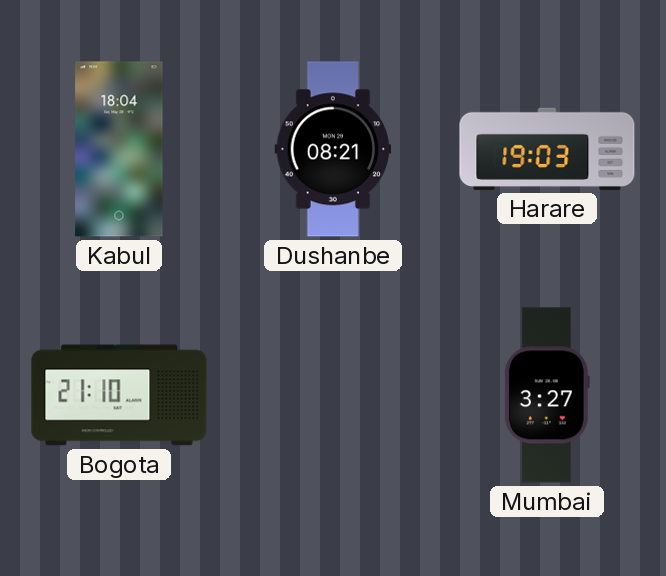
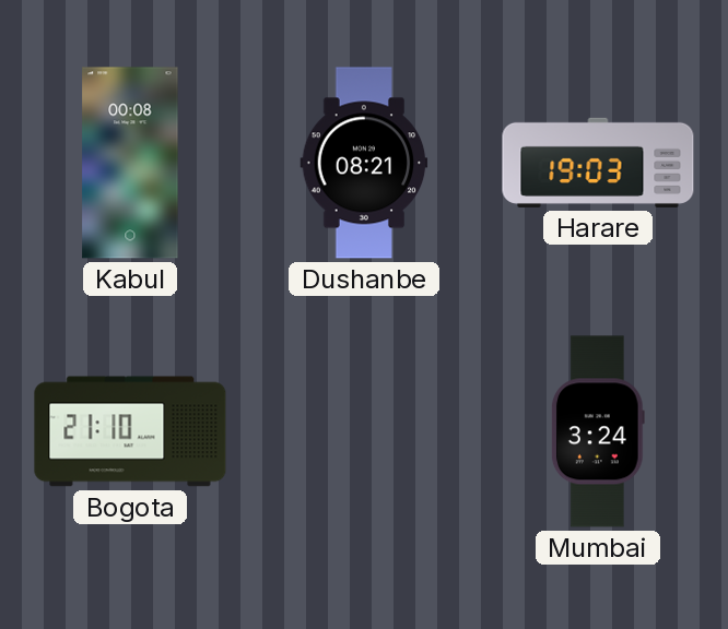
Kabul: 18:04 -> 00:08 (130, 163)
Mumbai: 3:27 -> 3:24 (598, 431)
